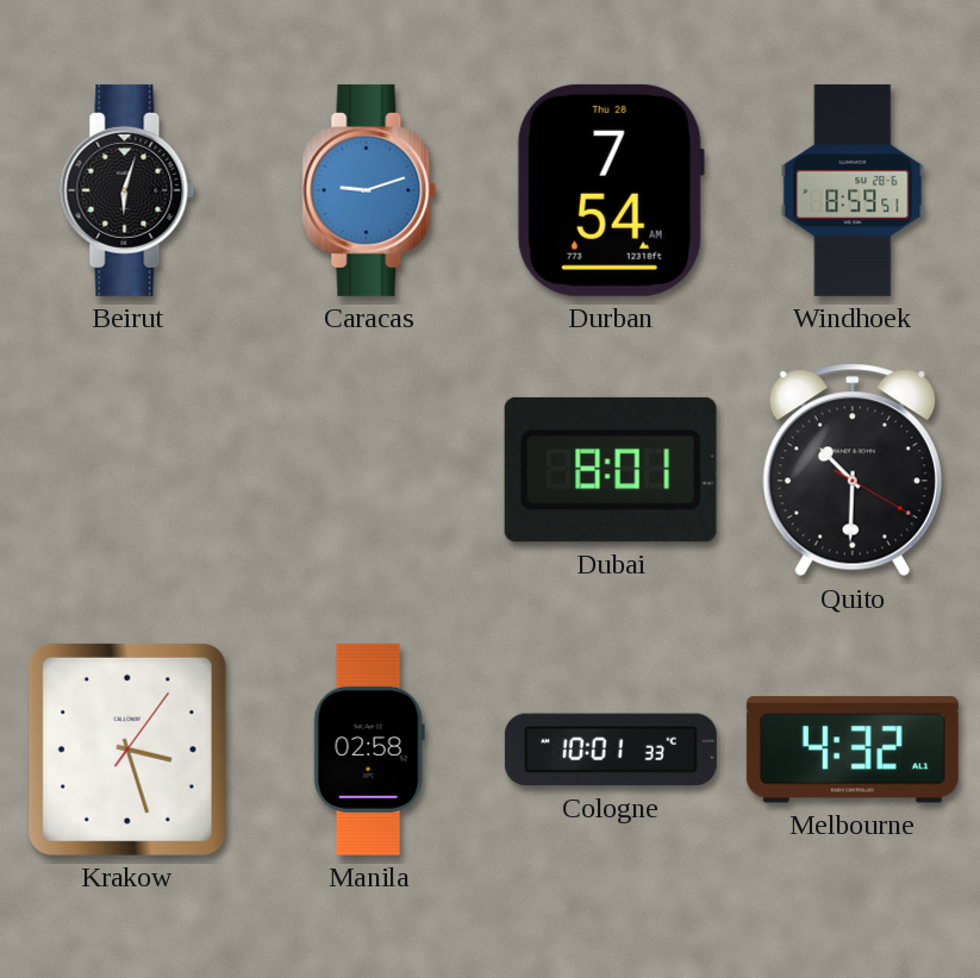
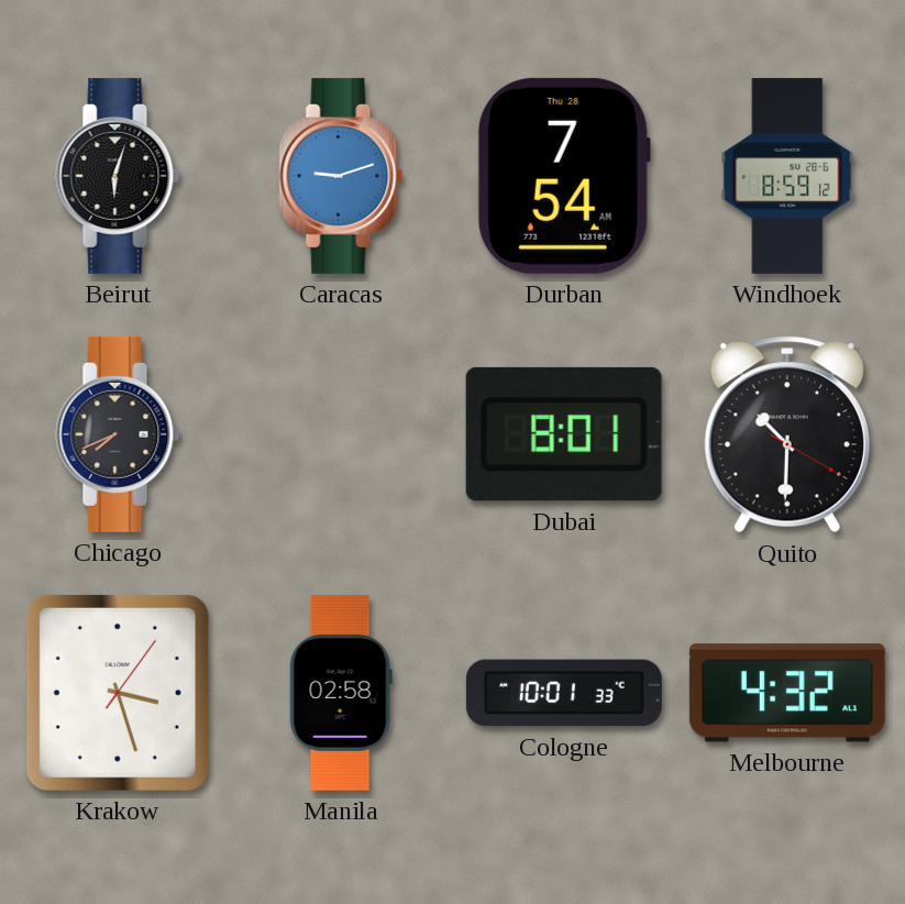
Windhoek: 8:59:51 -> 8:59:12 (787, 176)
Chicago: none -> 7:41 (118, 434)
